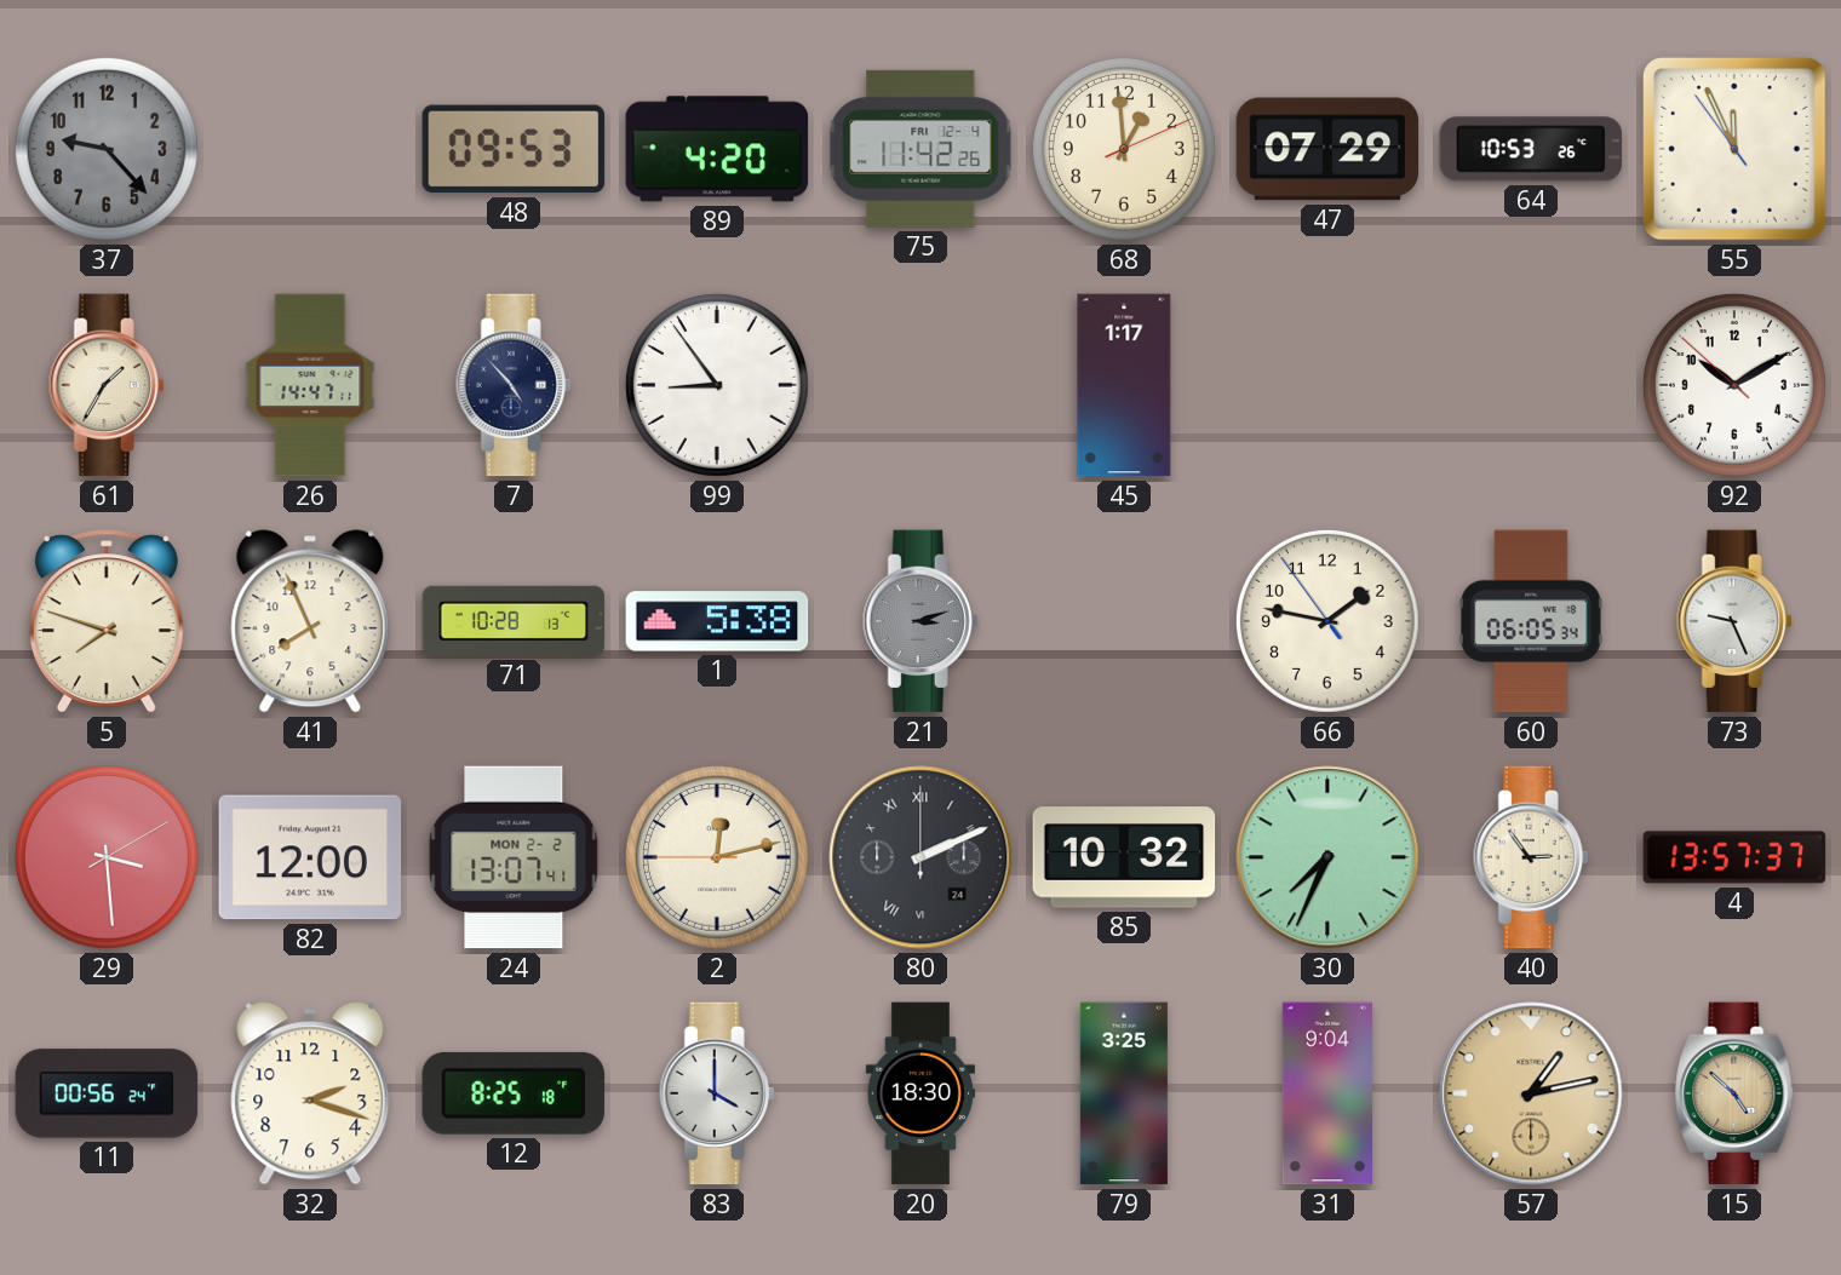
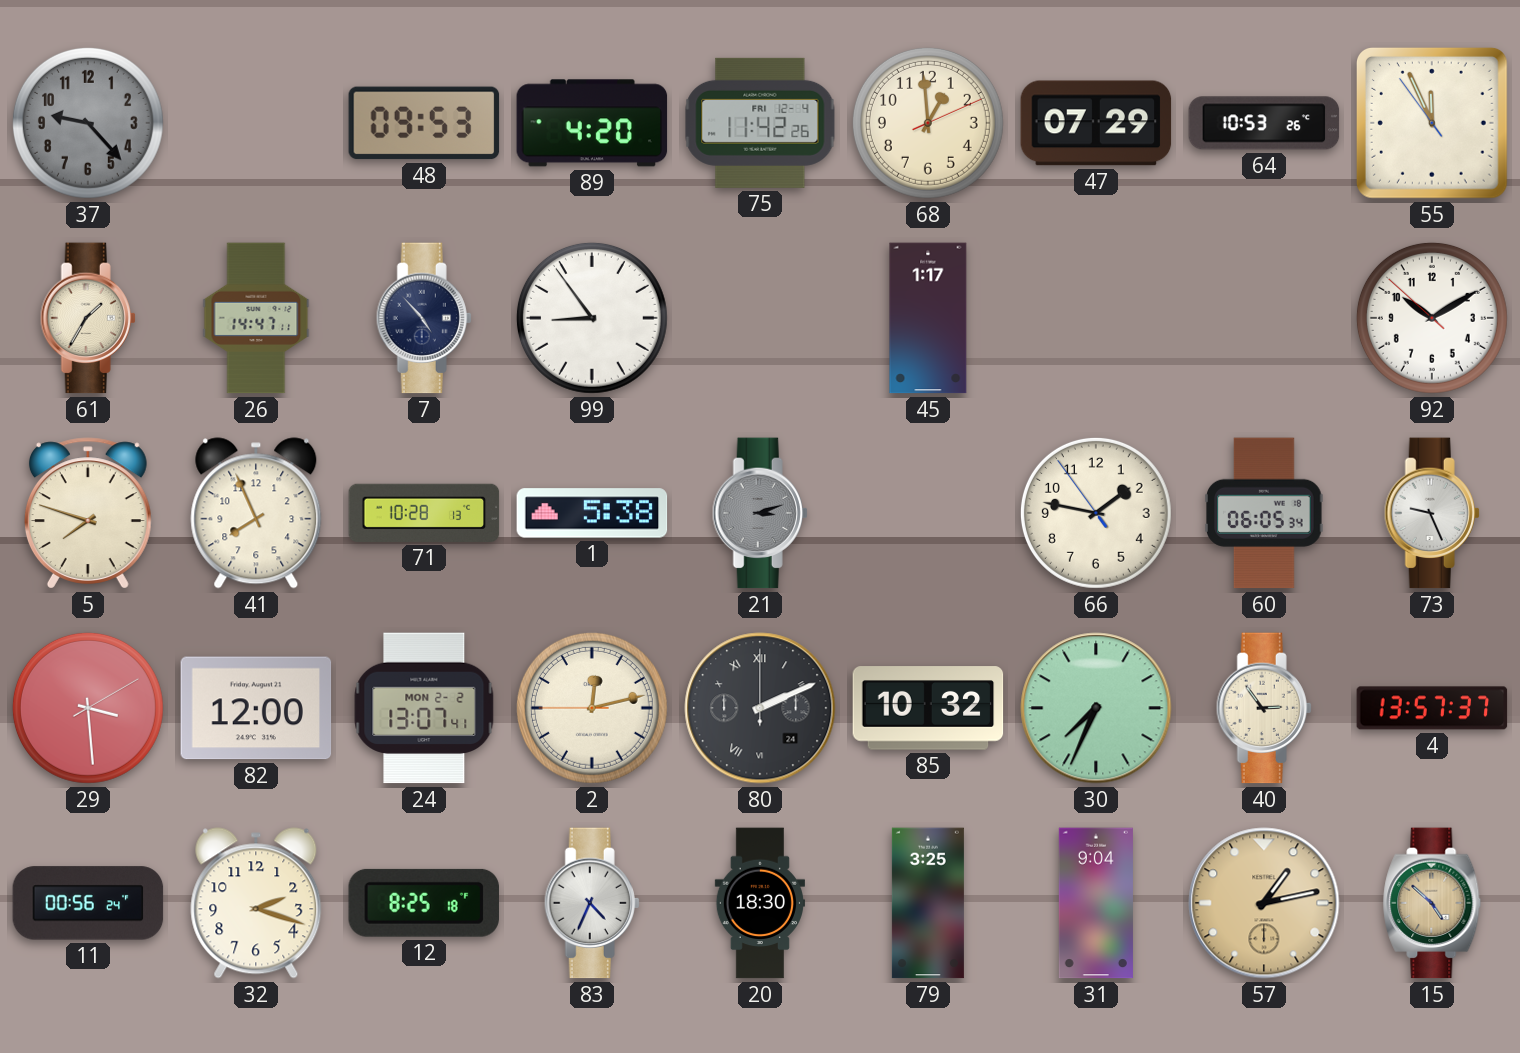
83: 4:00 -> 4:34 (592, 903)
